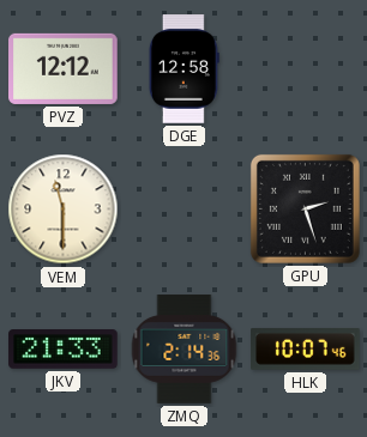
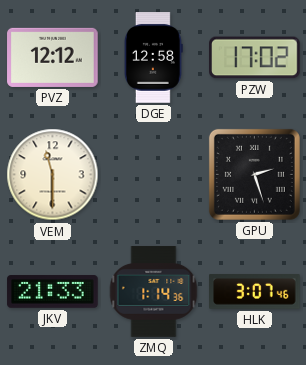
PZW: none -> 17:02 (255, 58)
ZMQ: 2:14 -> 1:14 (154, 292)
HLK: 10:07 -> 3:07 (255, 292)
